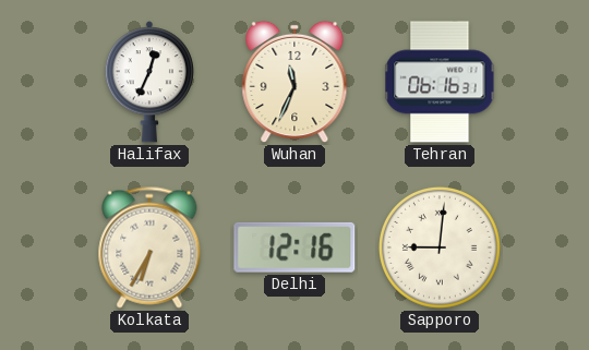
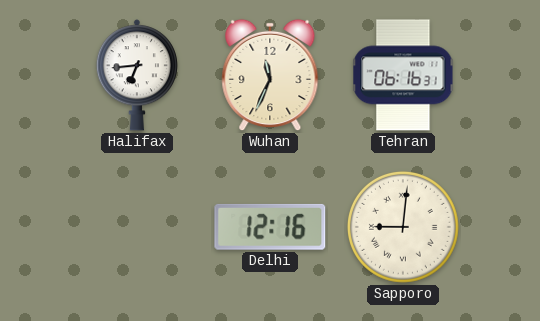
Halifax: 12:34 -> 6:44 (137, 75)
Kolkata: 6:35 -> none (149, 248)
